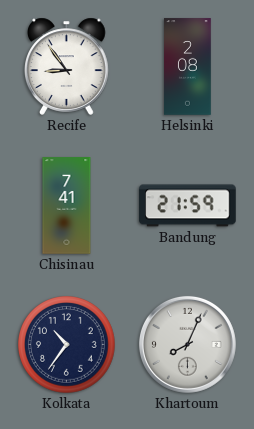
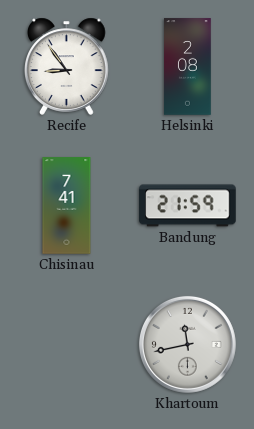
Kolkata: 10:36 -> none (67, 345)
Khartoum: 8:04 -> 11:43 (187, 344)
